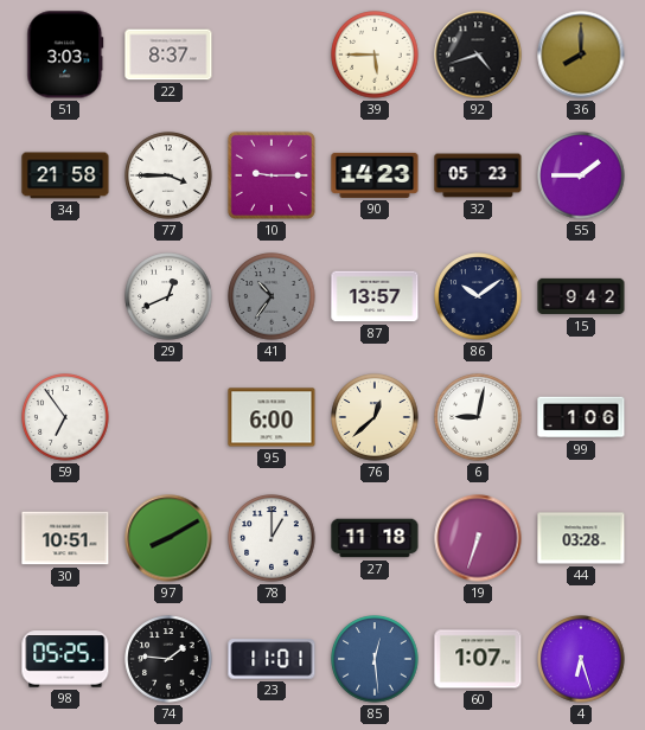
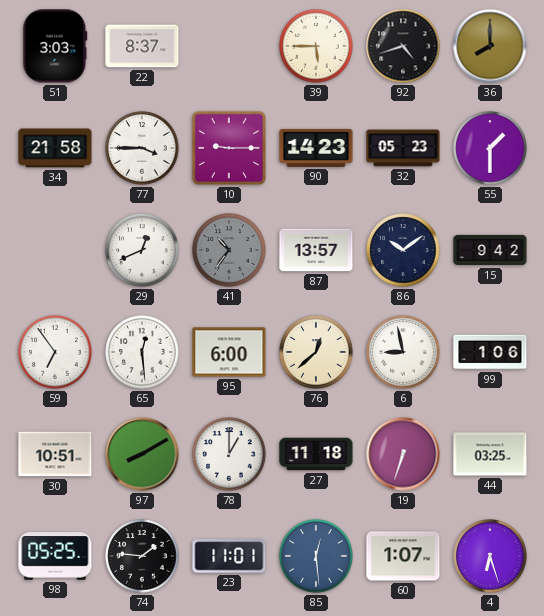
55: 1:45 -> 1:30 (490, 148)
65: none -> 12:29 (142, 352)
6: 9:02 -> 8:58 (403, 352)
44: 03:28 -> 03:25 (490, 454)
